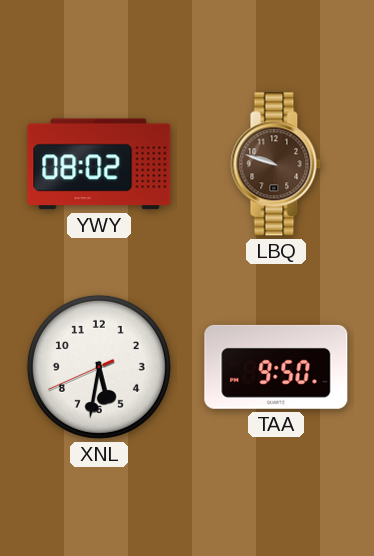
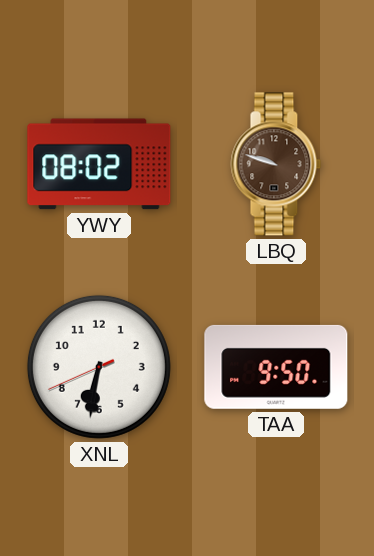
XNL: 5:31 -> 6:31 (99, 367)
